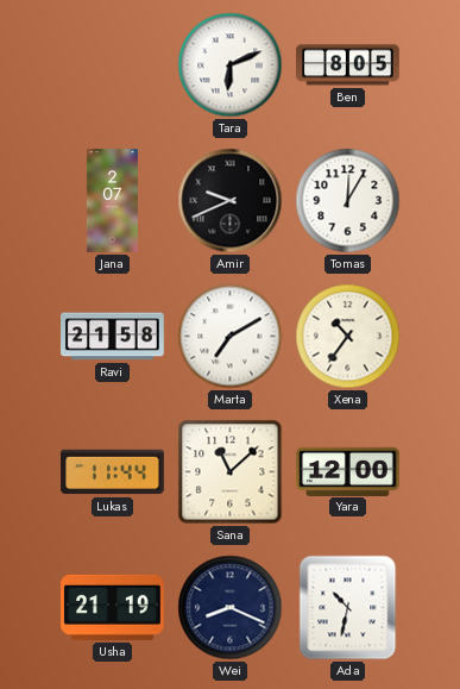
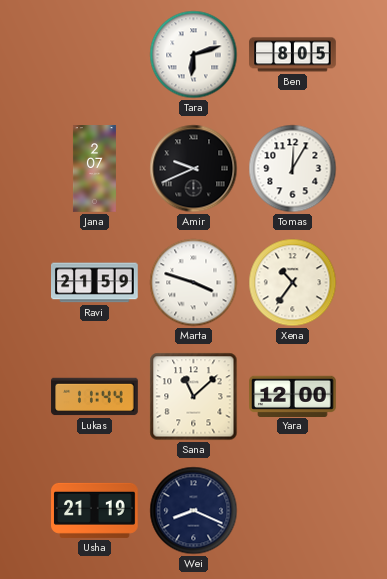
Tara: 6:11 -> 6:12 (194, 55)
Ravi: 21:58 -> 21:59 (95, 283)
Marta: 7:10 -> 3:48 (194, 283)
Ada: 10:32 -> none (348, 608)
